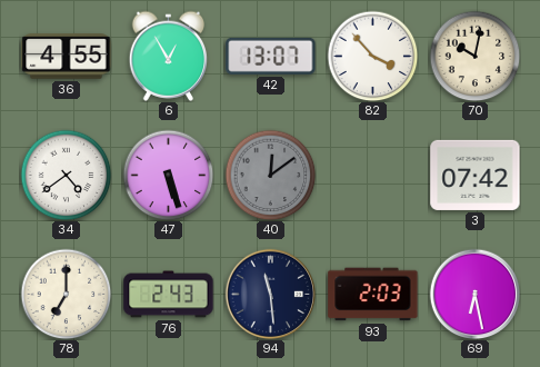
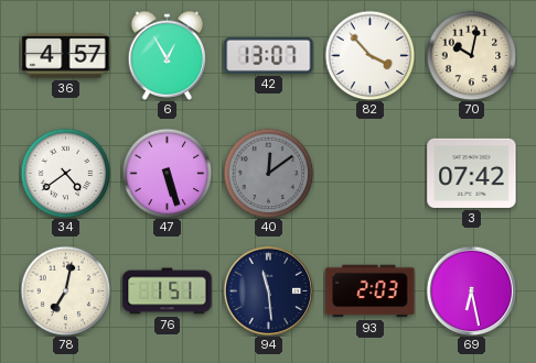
36: 4:55 -> 4:57 (66, 56)
78: 7:00 -> 7:02 (65, 290)
76: 2:43 -> 1:51 (168, 291)
